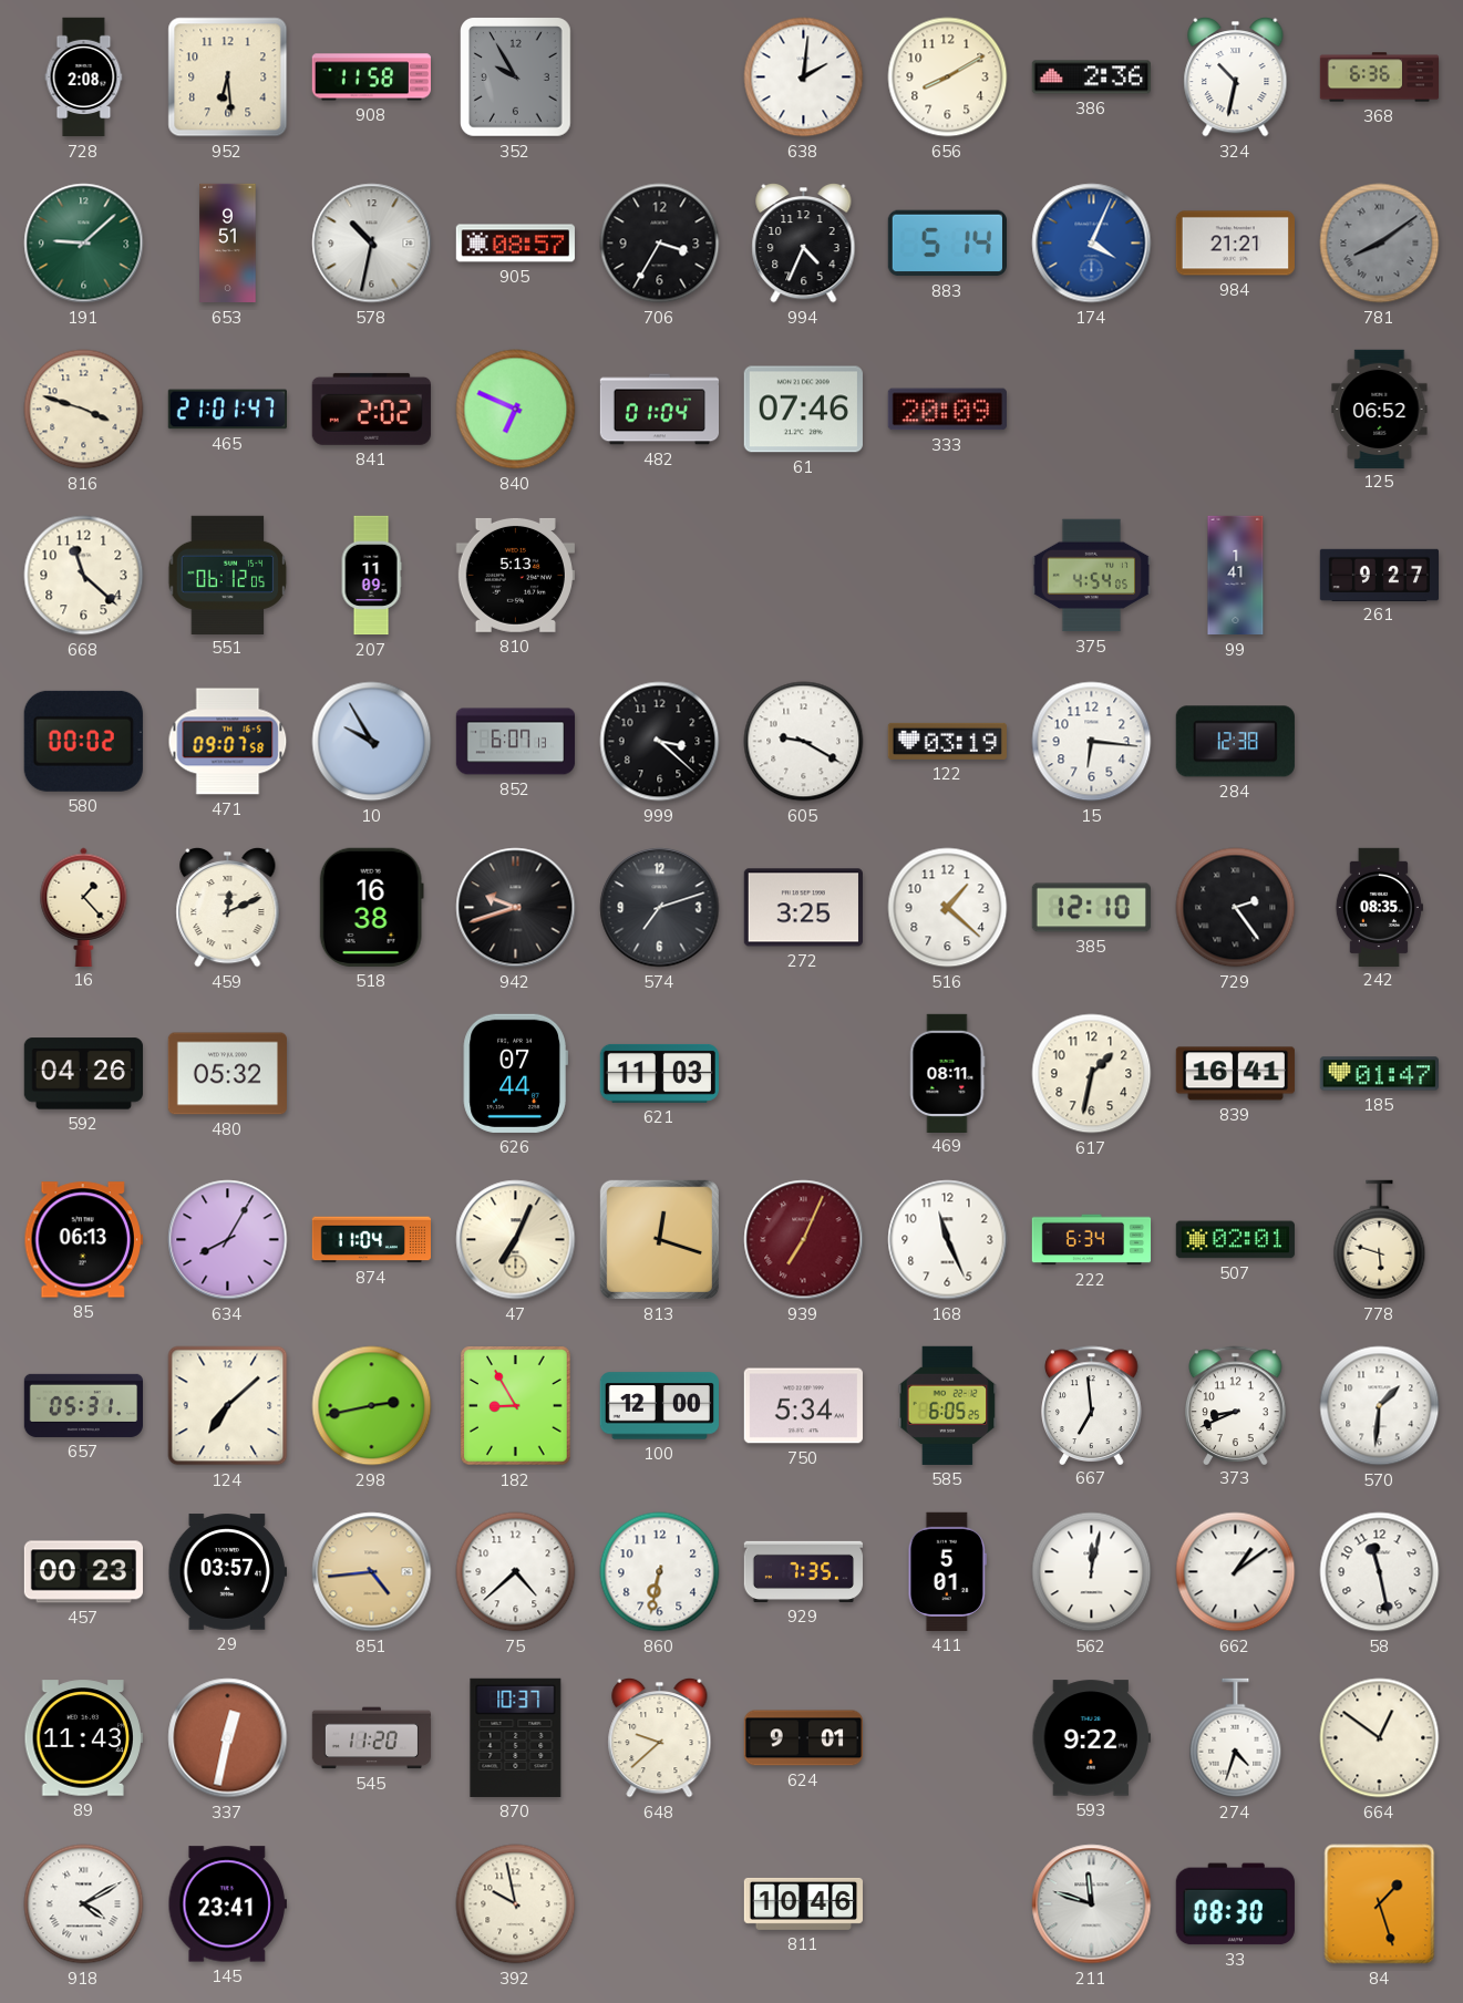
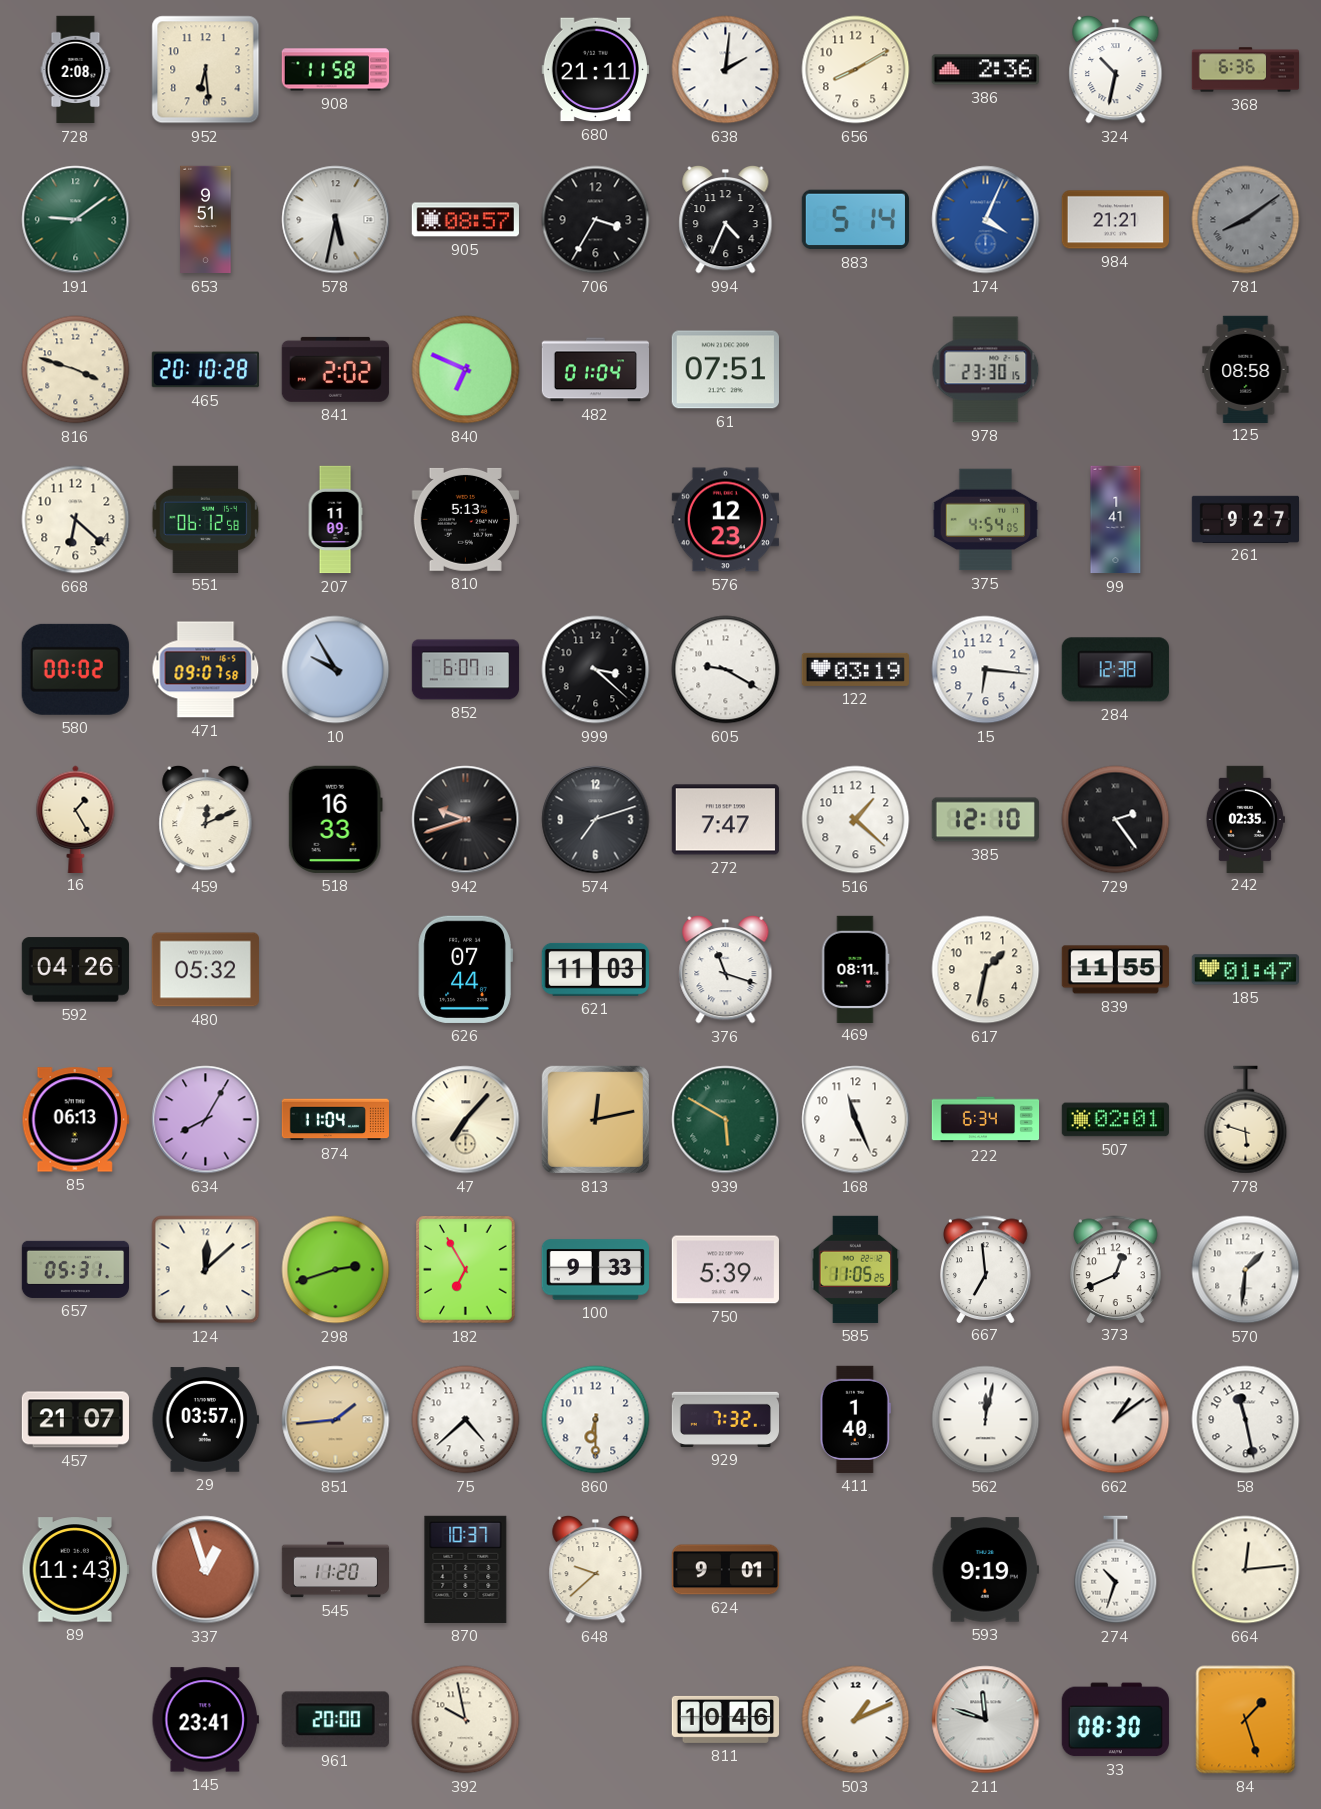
352: 9:55 -> none (516, 78)
680: none -> 21:11 (595, 70)
191: 9:08 -> 9:09 (76, 220)
578: 10:32 -> 5:32 (336, 220)
465: 21:01 -> 20:10 (205, 370)
61: 07:46 -> 07:51 (725, 370)
333: 20:09 -> none (947, 410)
978: none -> 23:30 (986, 370)
125: 06:52 -> 08:58 (1246, 369)
668: 11:22 -> 6:22 (76, 520)
551: 06:12:05 -> 06:12:58 (206, 519)
576: none -> 12:23 (725, 520)
16: 1:23 -> 1:25 (76, 819)
518: 16:38 -> 16:33 (335, 819)
272: 3:25 -> 7:47 (725, 820)
242: 08:35 -> 02:35 (1245, 819)
376: none -> 11:18 (726, 969)
839: 16:41 -> 11:55 (1115, 970)
47: 7:04 -> 7:07 (466, 1120)
813: 12:18 -> 12:13 (595, 1119)
939: 7:04 -> 5:50 (726, 1120)
939 dial: burgundy -> green (726, 1120)
124: 7:08 -> 12:08 (206, 1270)
298: 2:43 -> 2:42 (336, 1270)
182: 8:55 -> 6:55 (466, 1270)
100: 12:00 -> 9:33 (595, 1270)
750: 5:34 -> 5:39 (725, 1270)
585: 6:05 -> 11:05 (856, 1269)
373: 8:41 -> 12:41 (1116, 1269)
457: 00:23 -> 21:07 (75, 1420)
851: 4:44 -> 1:44 (336, 1420)
860: 6:32 -> 6:30 (596, 1420)
929: 7:35 -> 7:32 (725, 1419)
411: 5:01 -> 1:40 (855, 1419)
337: 12:32 -> 12:57 (206, 1570)
593: 9:22 -> 9:19 (985, 1570)
274: 4:33 -> 10:33 (1116, 1570)
664: 12:51 -> 12:14 (1246, 1570)
918: 4:10 -> none (84, 1904)
961: none -> 20:00 (335, 1720)
503: none -> 1:11 (856, 1720)
